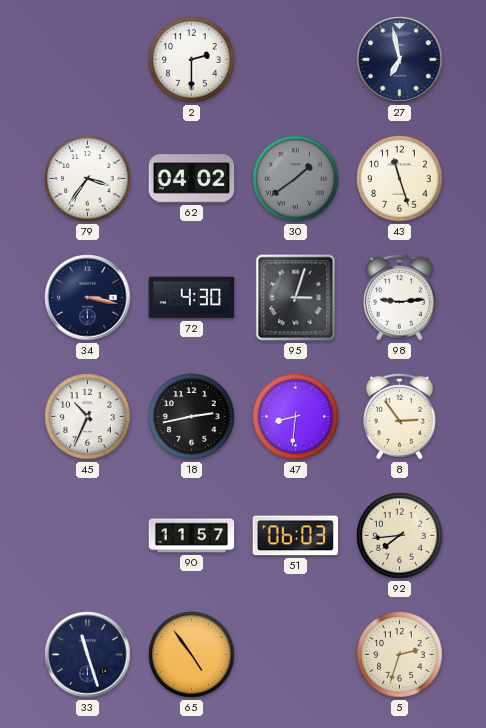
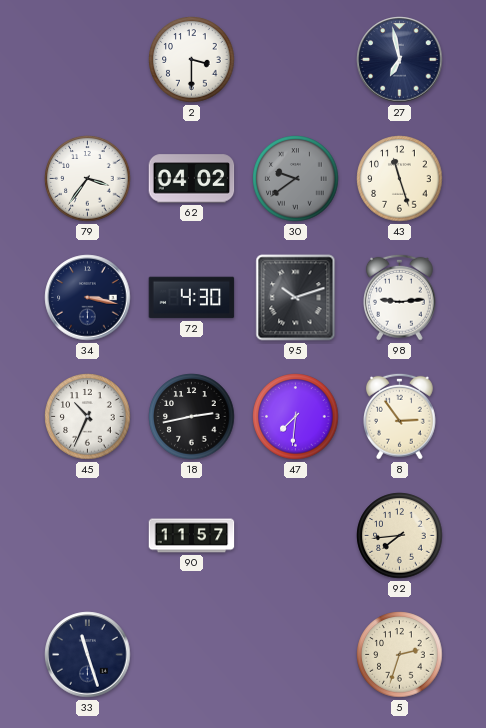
2: 2:30 -> 3:30 (192, 60)
30: 1:39 -> 9:39 (296, 179)
95: 3:03 -> 10:12 (296, 298)
47: 8:31 -> 7:31 (296, 417)
51: 06:03 -> none (296, 536)
65: 4:54 -> none (192, 655)
